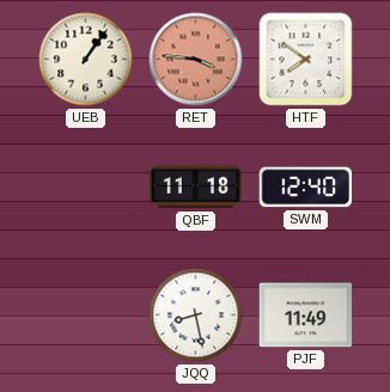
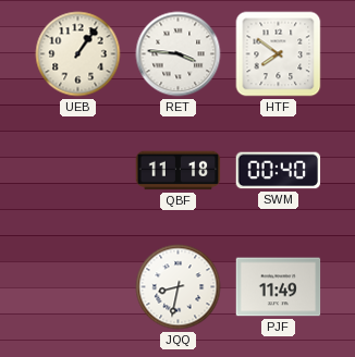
RET dial: salmon -> white (179, 54)
SWM: 12:40 -> 00:40 (279, 171)
JQQ: 8:28 -> 8:32 (179, 287)
